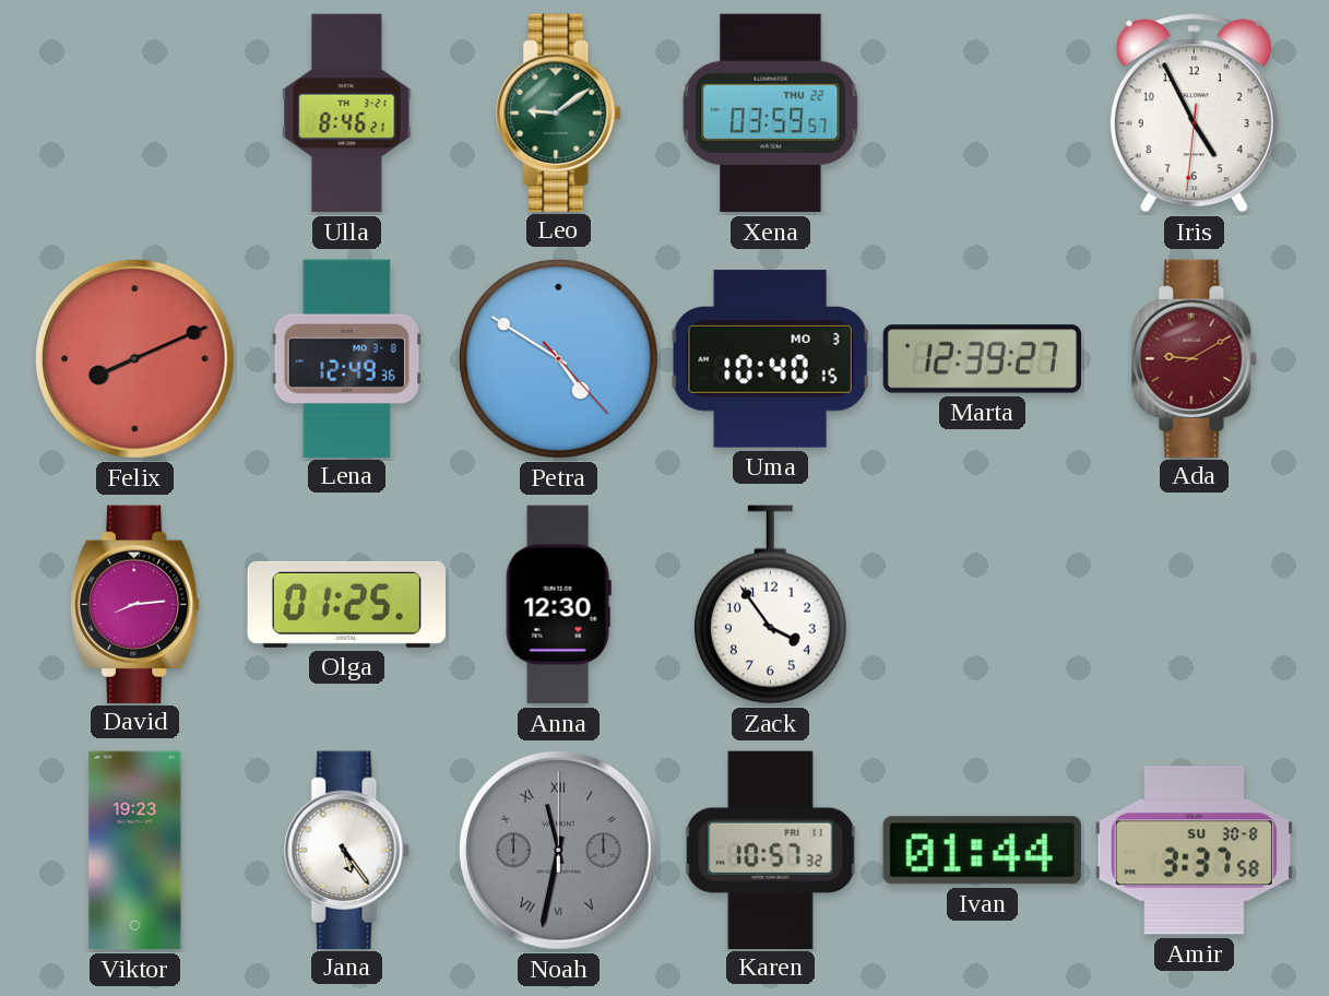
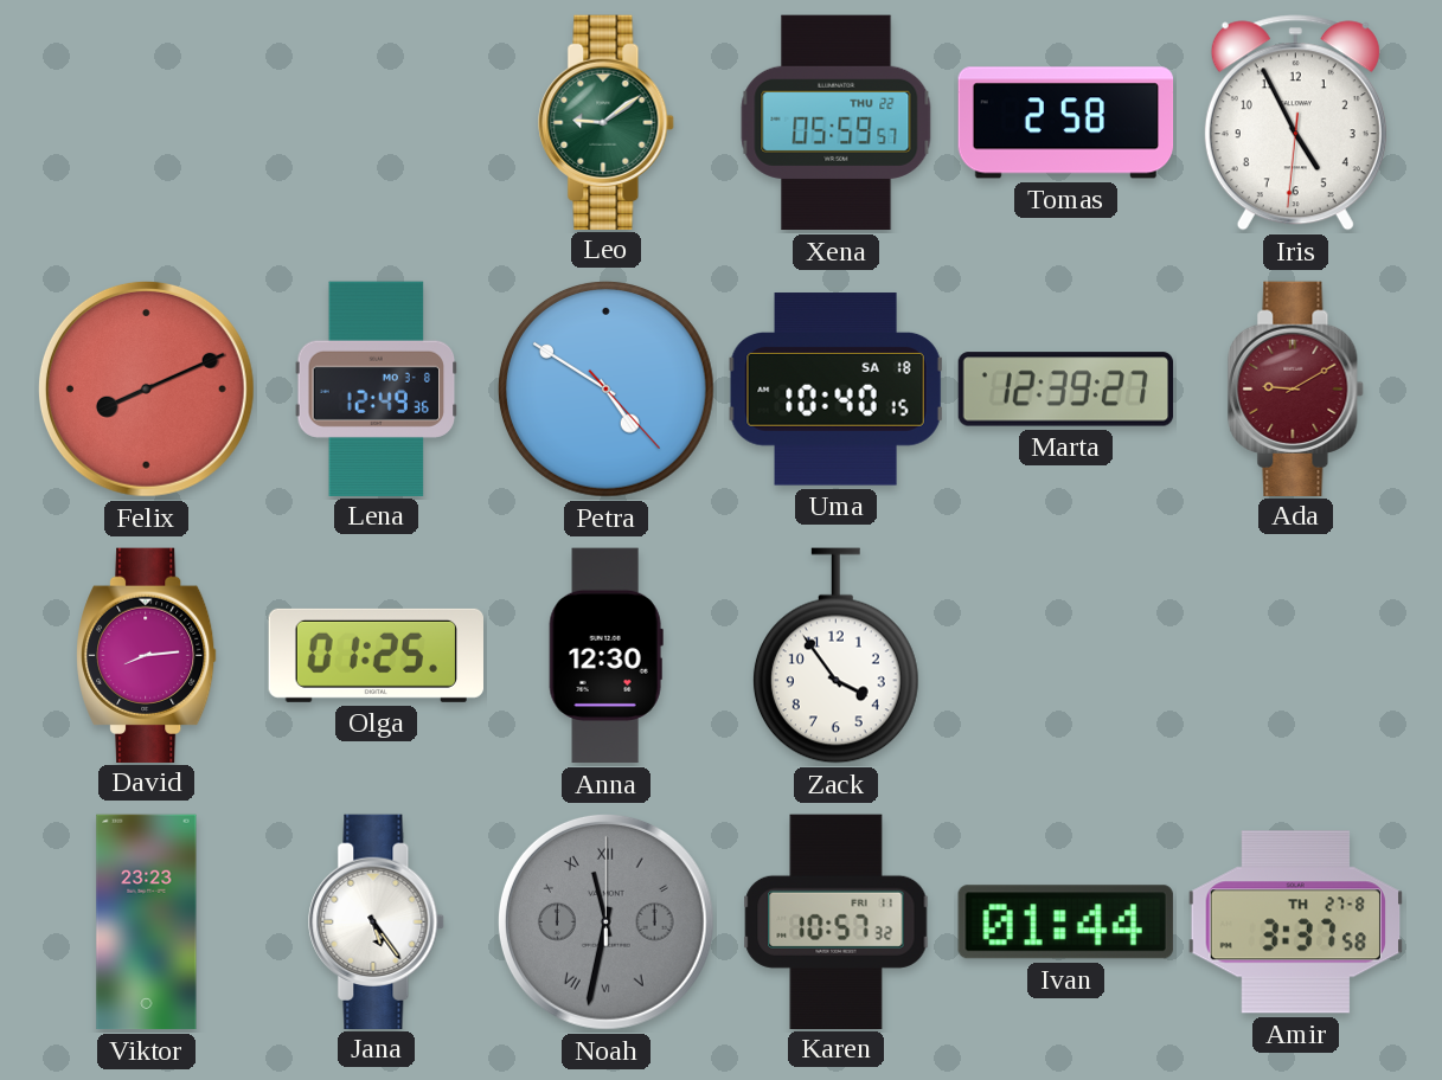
Ulla: 8:46 -> none (347, 114)
Xena: 03:59 -> 05:59 (837, 123)
Tomas: none -> 2:58 (1066, 123)
Uma date: MO 3 -> SA 18 (837, 390)
Viktor: 19:23 -> 23:23 (147, 922)
Amir date: SU 30-8 -> TH 27-8 (1295, 922)
